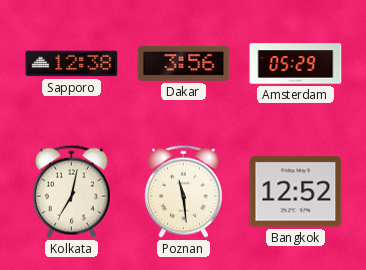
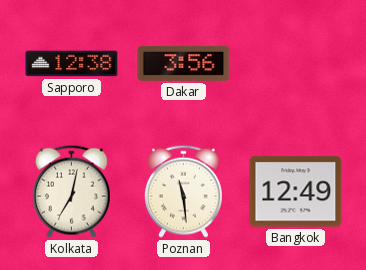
Amsterdam: 05:29 -> none (296, 64)
Bangkok: 12:52 -> 12:49 (296, 192)
